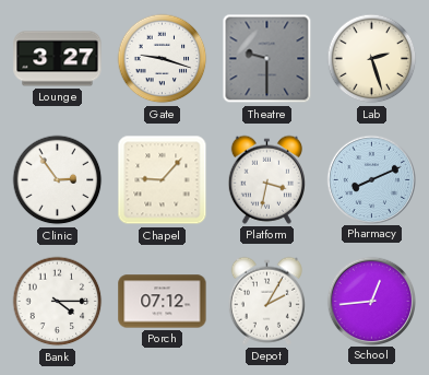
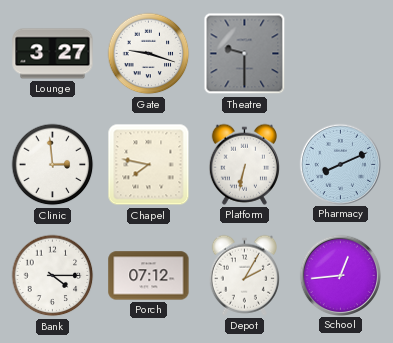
Lab: 2:27 -> none (372, 59)
Clinic: 2:54 -> 2:59 (53, 165)
Chapel: 9:07 -> 7:47 (149, 165)
Platform: 3:32 -> 6:32 (244, 164)
